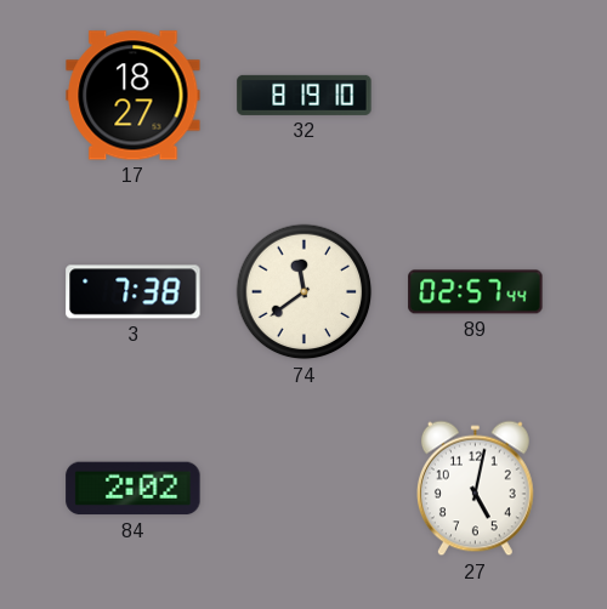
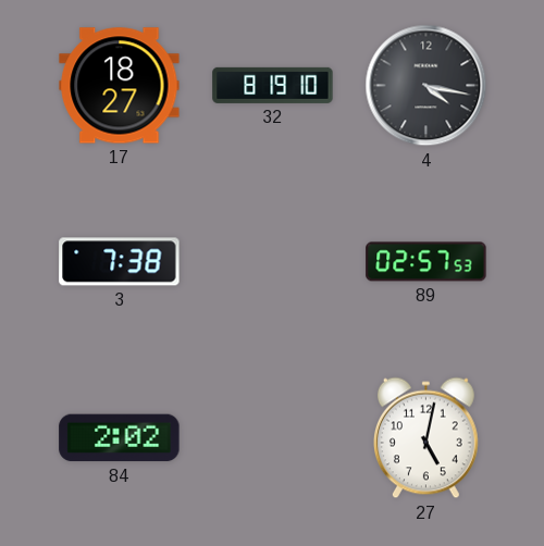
4: none -> 4:17 (426, 86)
74: 11:39 -> none (305, 292)
89: 02:57:44 -> 02:57:53 (426, 262)
